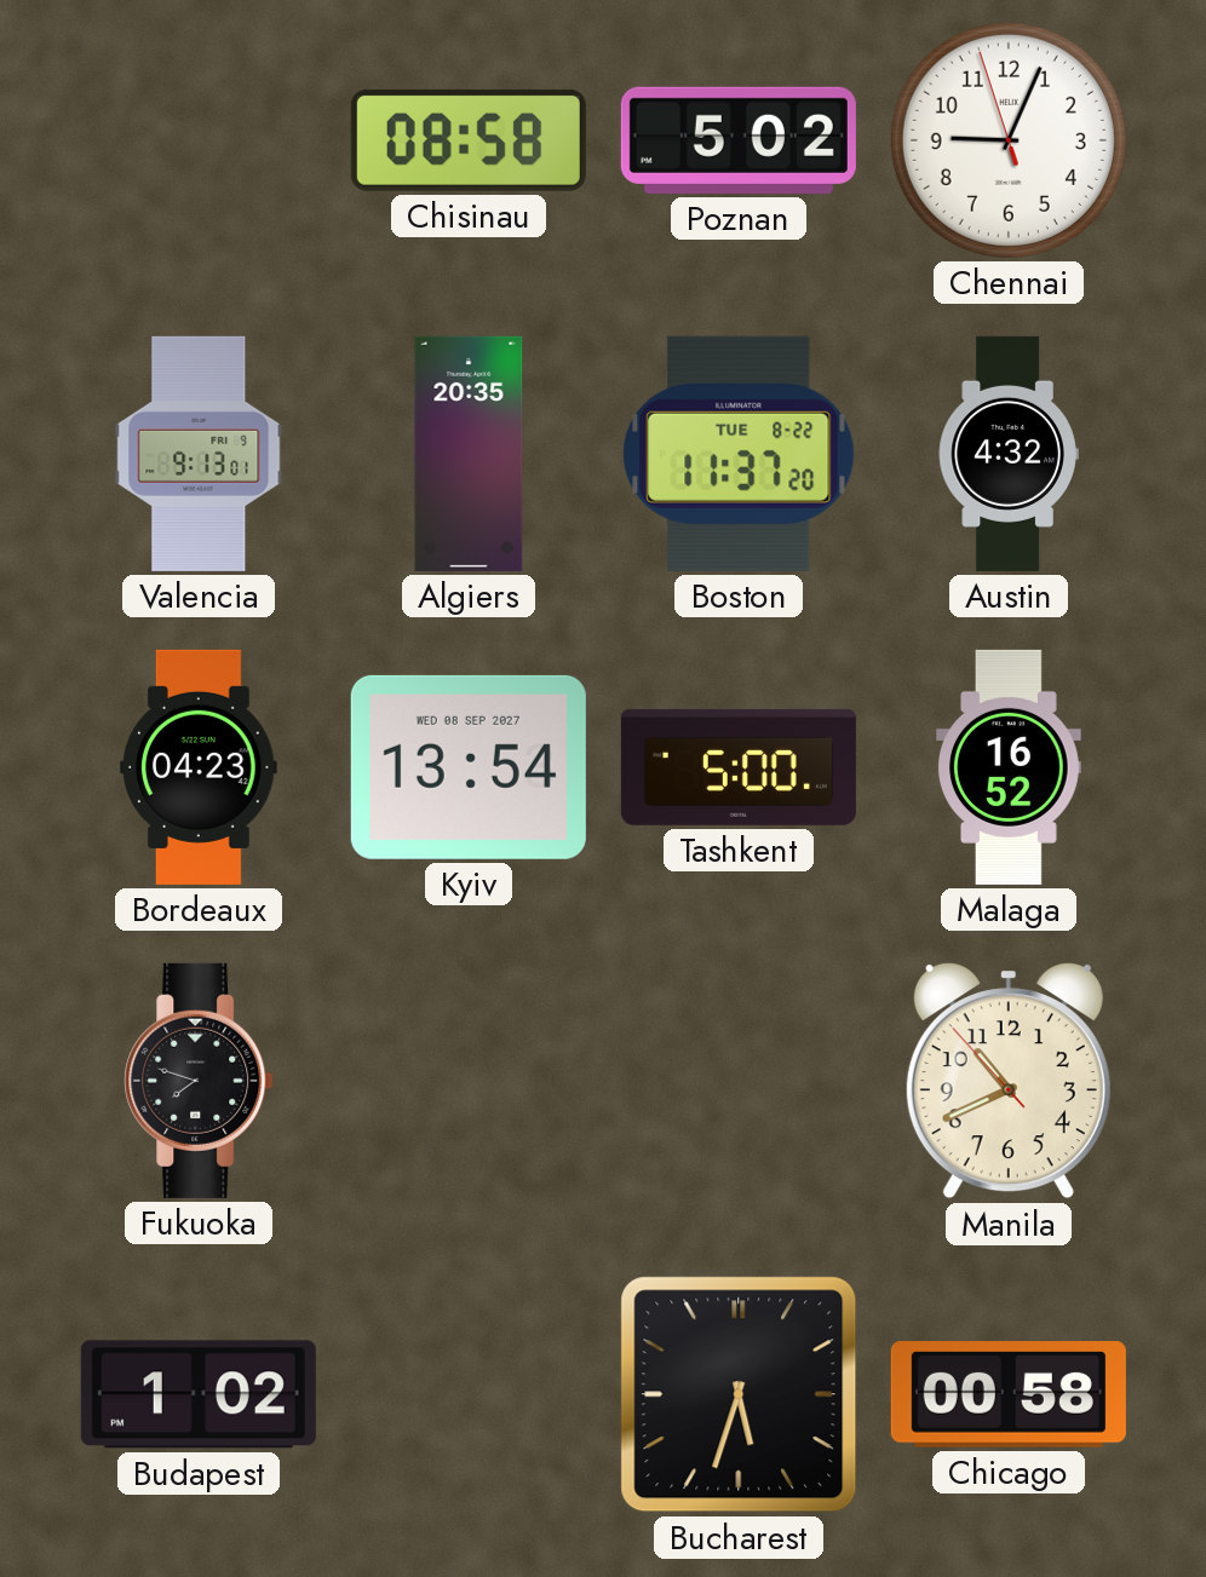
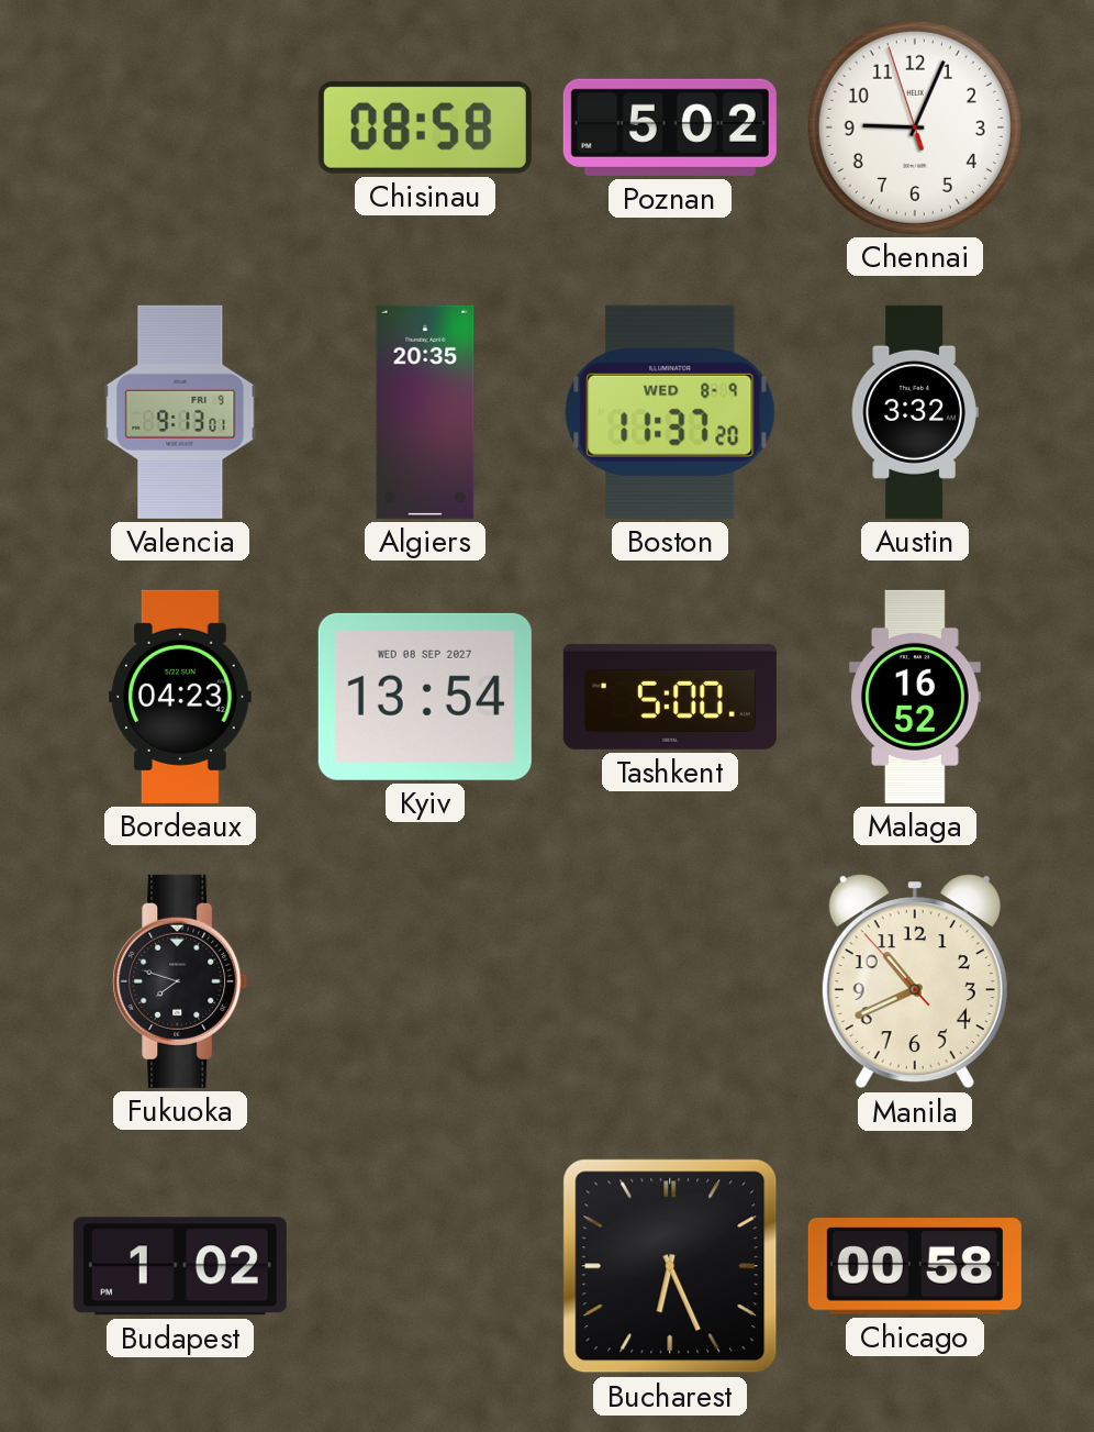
Boston date: TUE 8-22 -> WED 8-9 (670, 412)
Austin: 4:32 -> 3:32 (915, 412)
Bucharest: 5:33 -> 6:26 (670, 1266)
